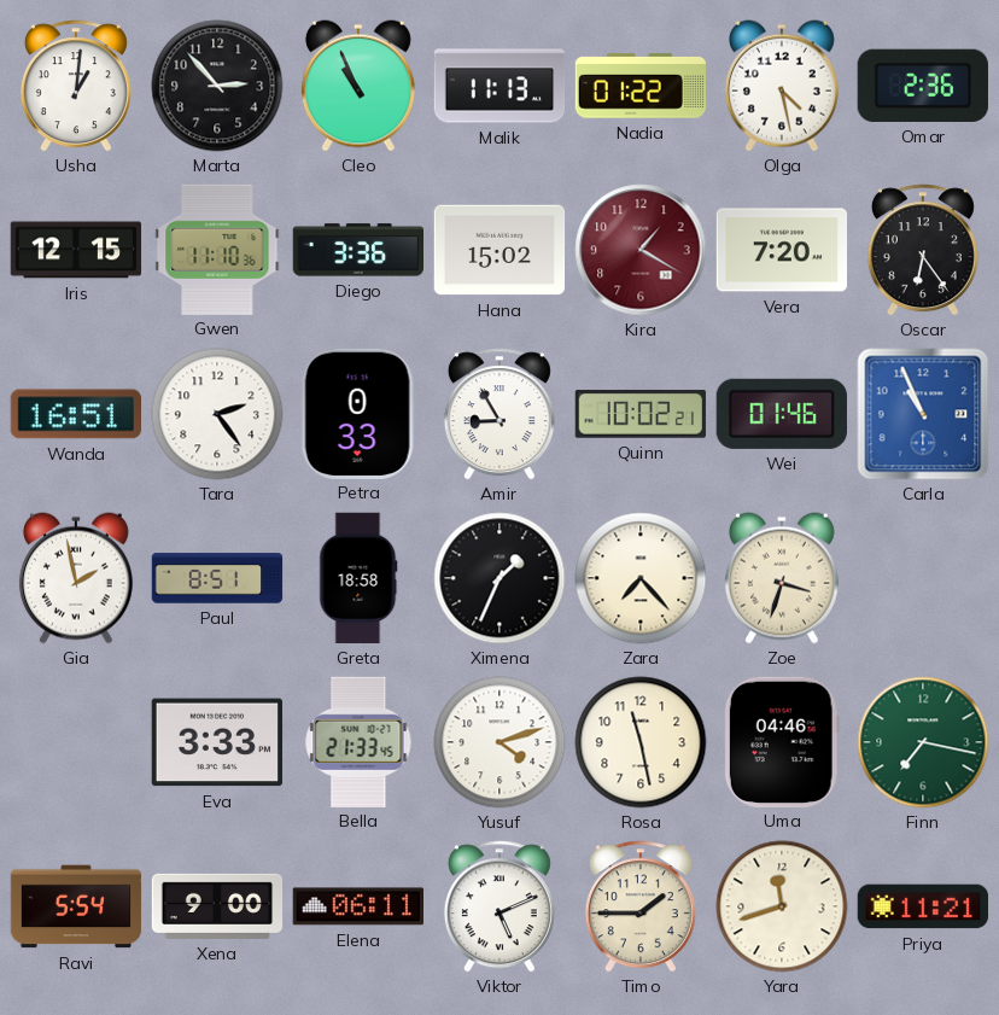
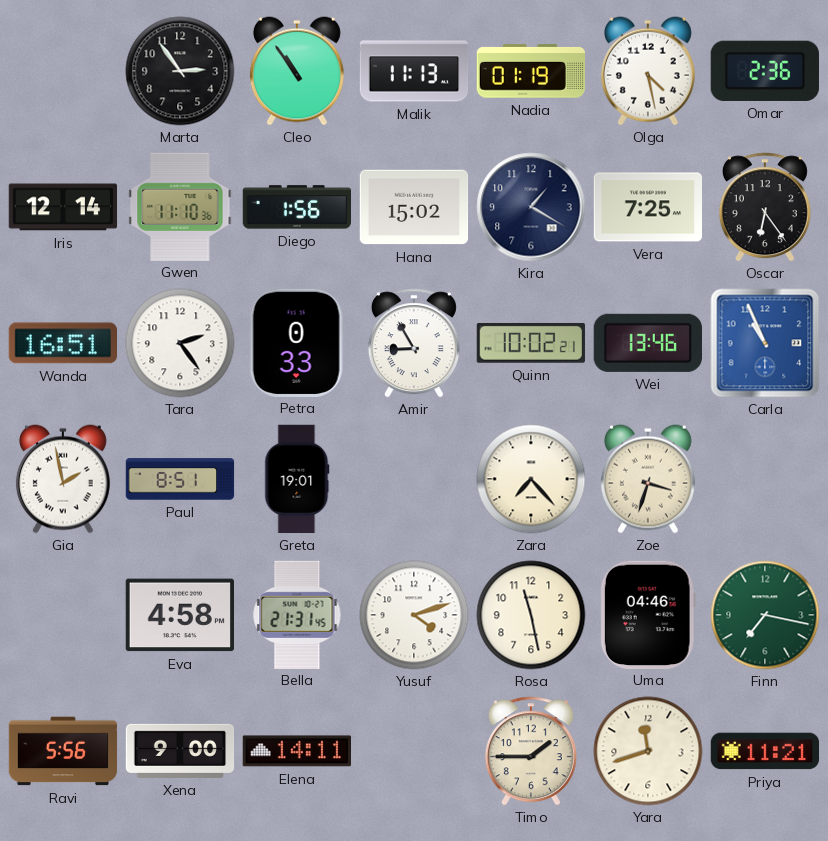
Usha: 1:01 -> none (76, 86)
Marta: 2:53 -> 2:54 (180, 71)
Cleo: 10:56 -> 10:54 (297, 71)
Nadia: 01:22 -> 01:19 (530, 72)
Iris: 12:15 -> 12:14 (63, 207)
Diego: 3:36 -> 1:56 (297, 207)
Kira dial: burgundy -> navy (531, 207)
Vera: 7:20 -> 7:25 (648, 207)
Wei: 01:46 -> 13:46 (648, 343)
Greta: 18:58 -> 19:01 (297, 479)
Ximena: 1:34 -> none (499, 578)
Eva: 3:33 -> 4:58 (179, 615)
Bella: 21:33 -> 21:31 (297, 614)
Ravi: 5:54 -> 5:56 (63, 751)
Elena: 06:11 -> 14:11 (296, 751)
Viktor: 5:11 -> none (499, 906)
